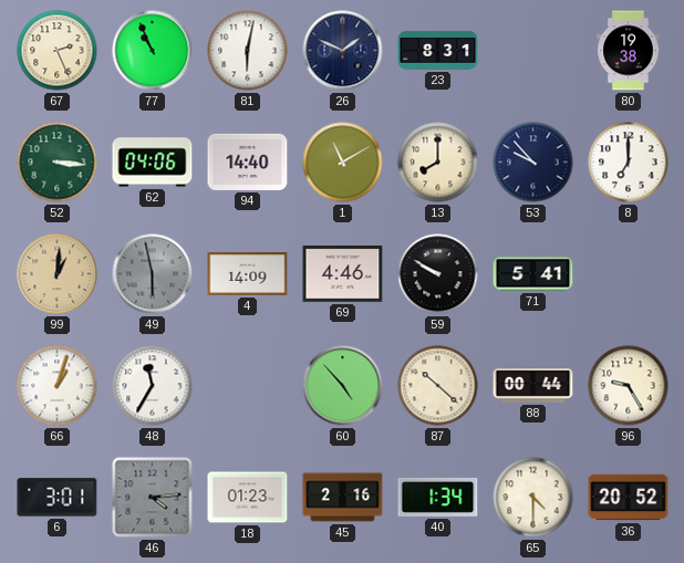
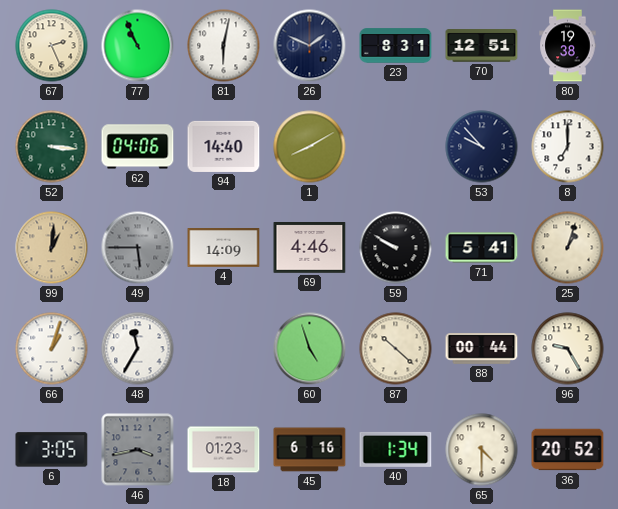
70: none -> 12:51 (482, 46)
1: 11:10 -> 8:10 (310, 147)
13: 8:00 -> none (438, 163)
49: 5:58 -> 5:45 (138, 248)
25: none -> 1:03 (568, 248)
60: 4:53 -> 4:57 (310, 349)
6: 3:01 -> 3:05 (52, 450)
46: 4:14 -> 3:43 (138, 450)
45: 2:16 -> 6:16 (310, 450)
